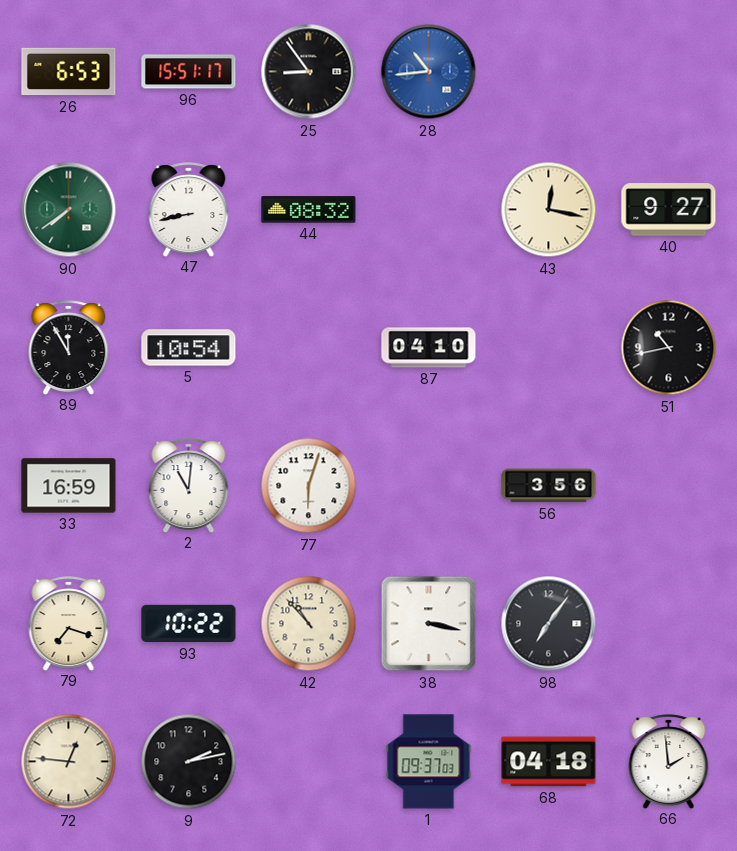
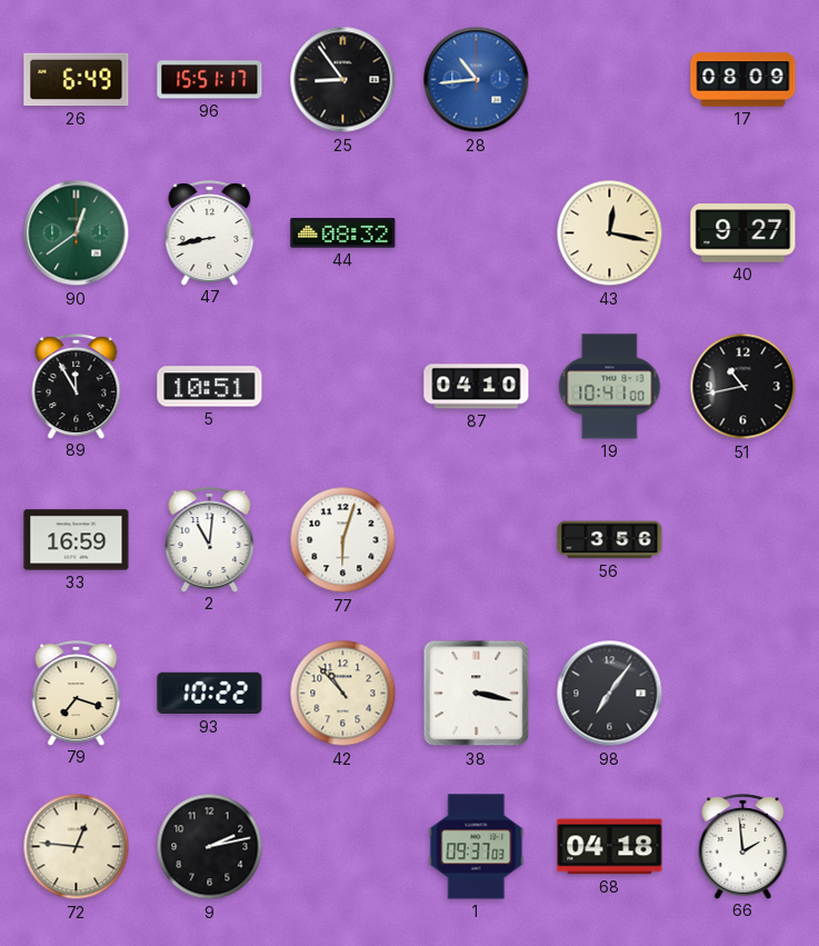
26: 6:53 -> 6:49 (77, 80)
17: none -> 08:09 (743, 80)
90: 7:39 -> 12:39 (77, 233)
5: 10:54 -> 10:51 (210, 387)
19: none -> 10:41 (610, 387)
